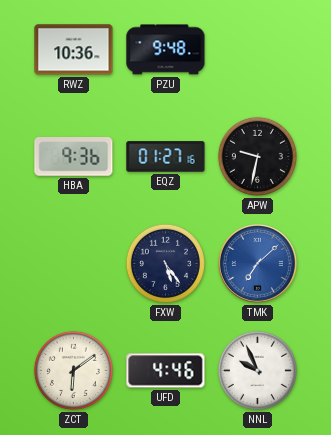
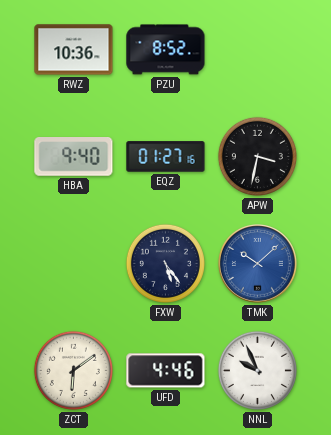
PZU: 9:48 -> 8:52 (166, 50)
HBA: 9:36 -> 9:40 (74, 157)
APW: 9:32 -> 3:32 (257, 156)
TMK: 7:08 -> 10:08 (258, 264)
